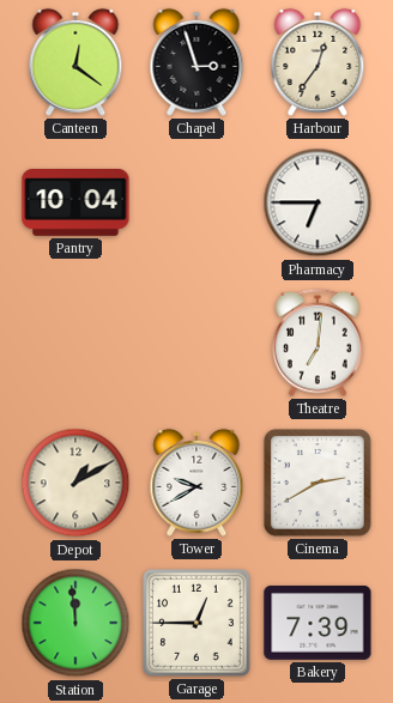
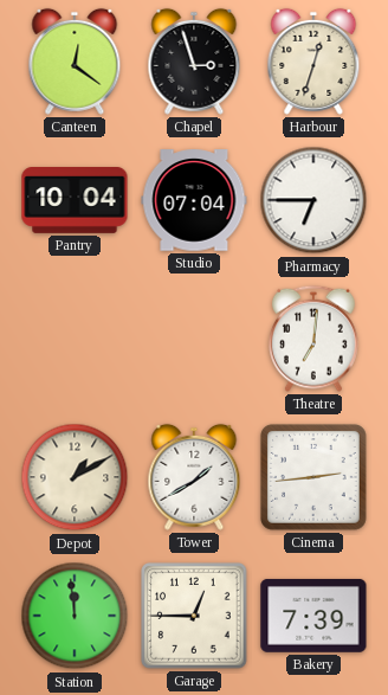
Harbour: 12:36 -> 12:33 (313, 62)
Studio: none -> 07:04 (194, 200)
Tower: 9:40 -> 1:40 (194, 477)
Cinema: 2:40 -> 2:44 (313, 477)
